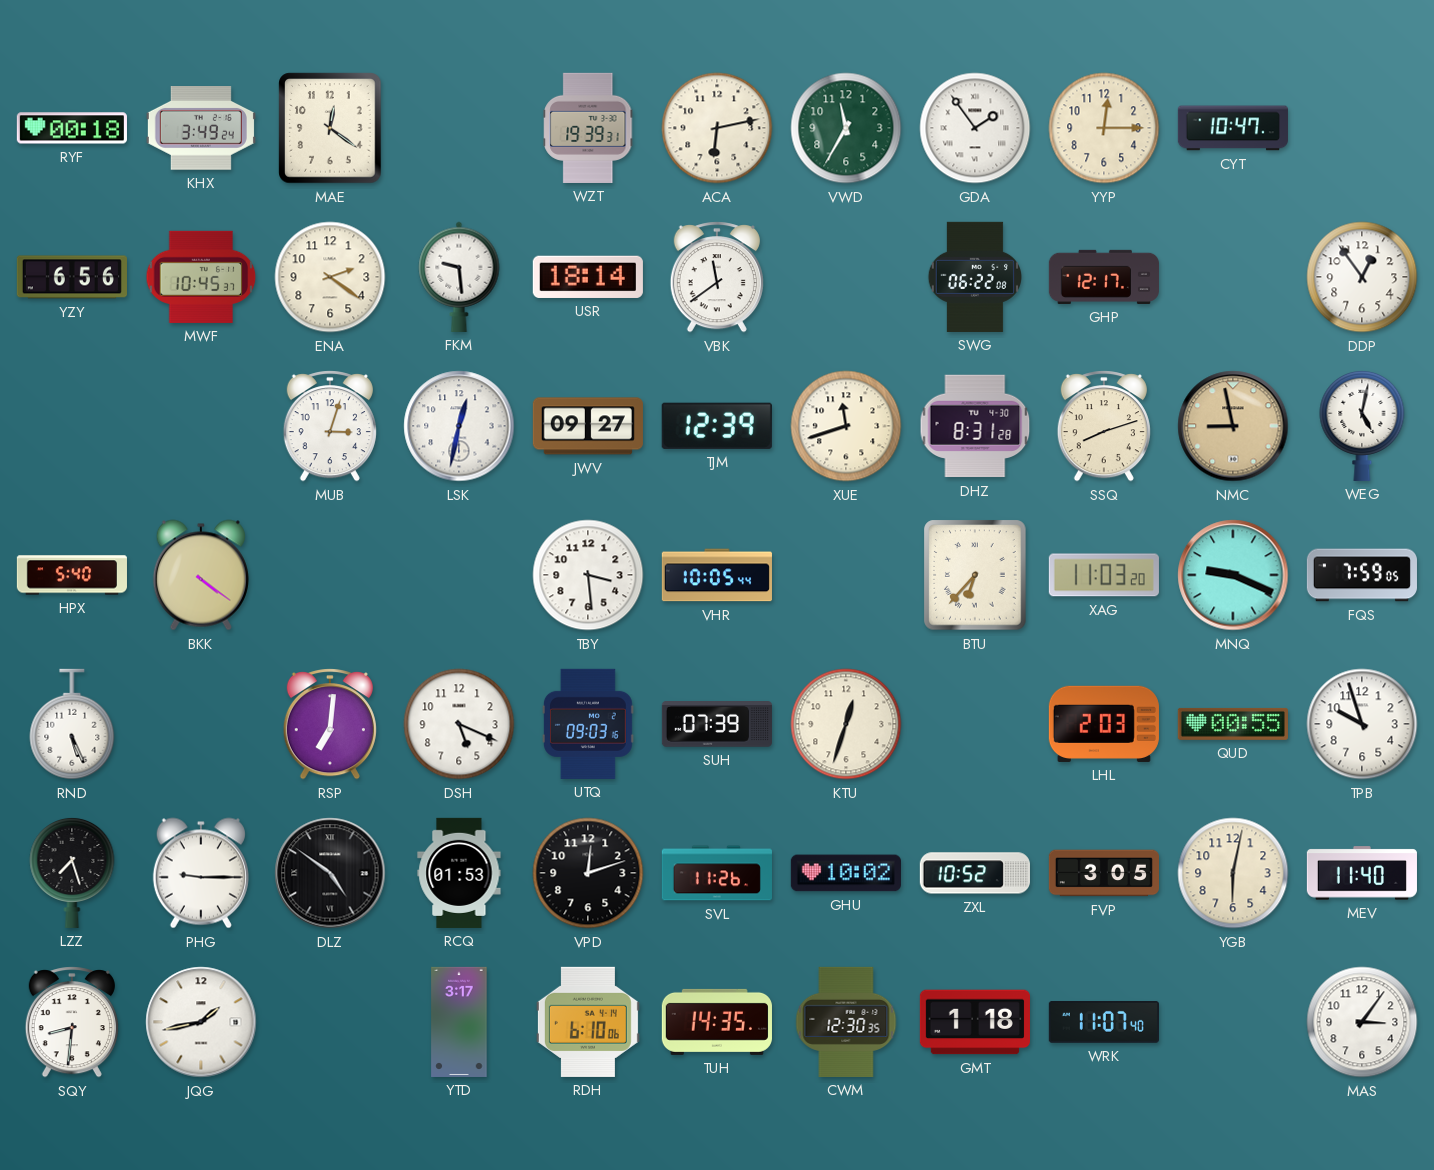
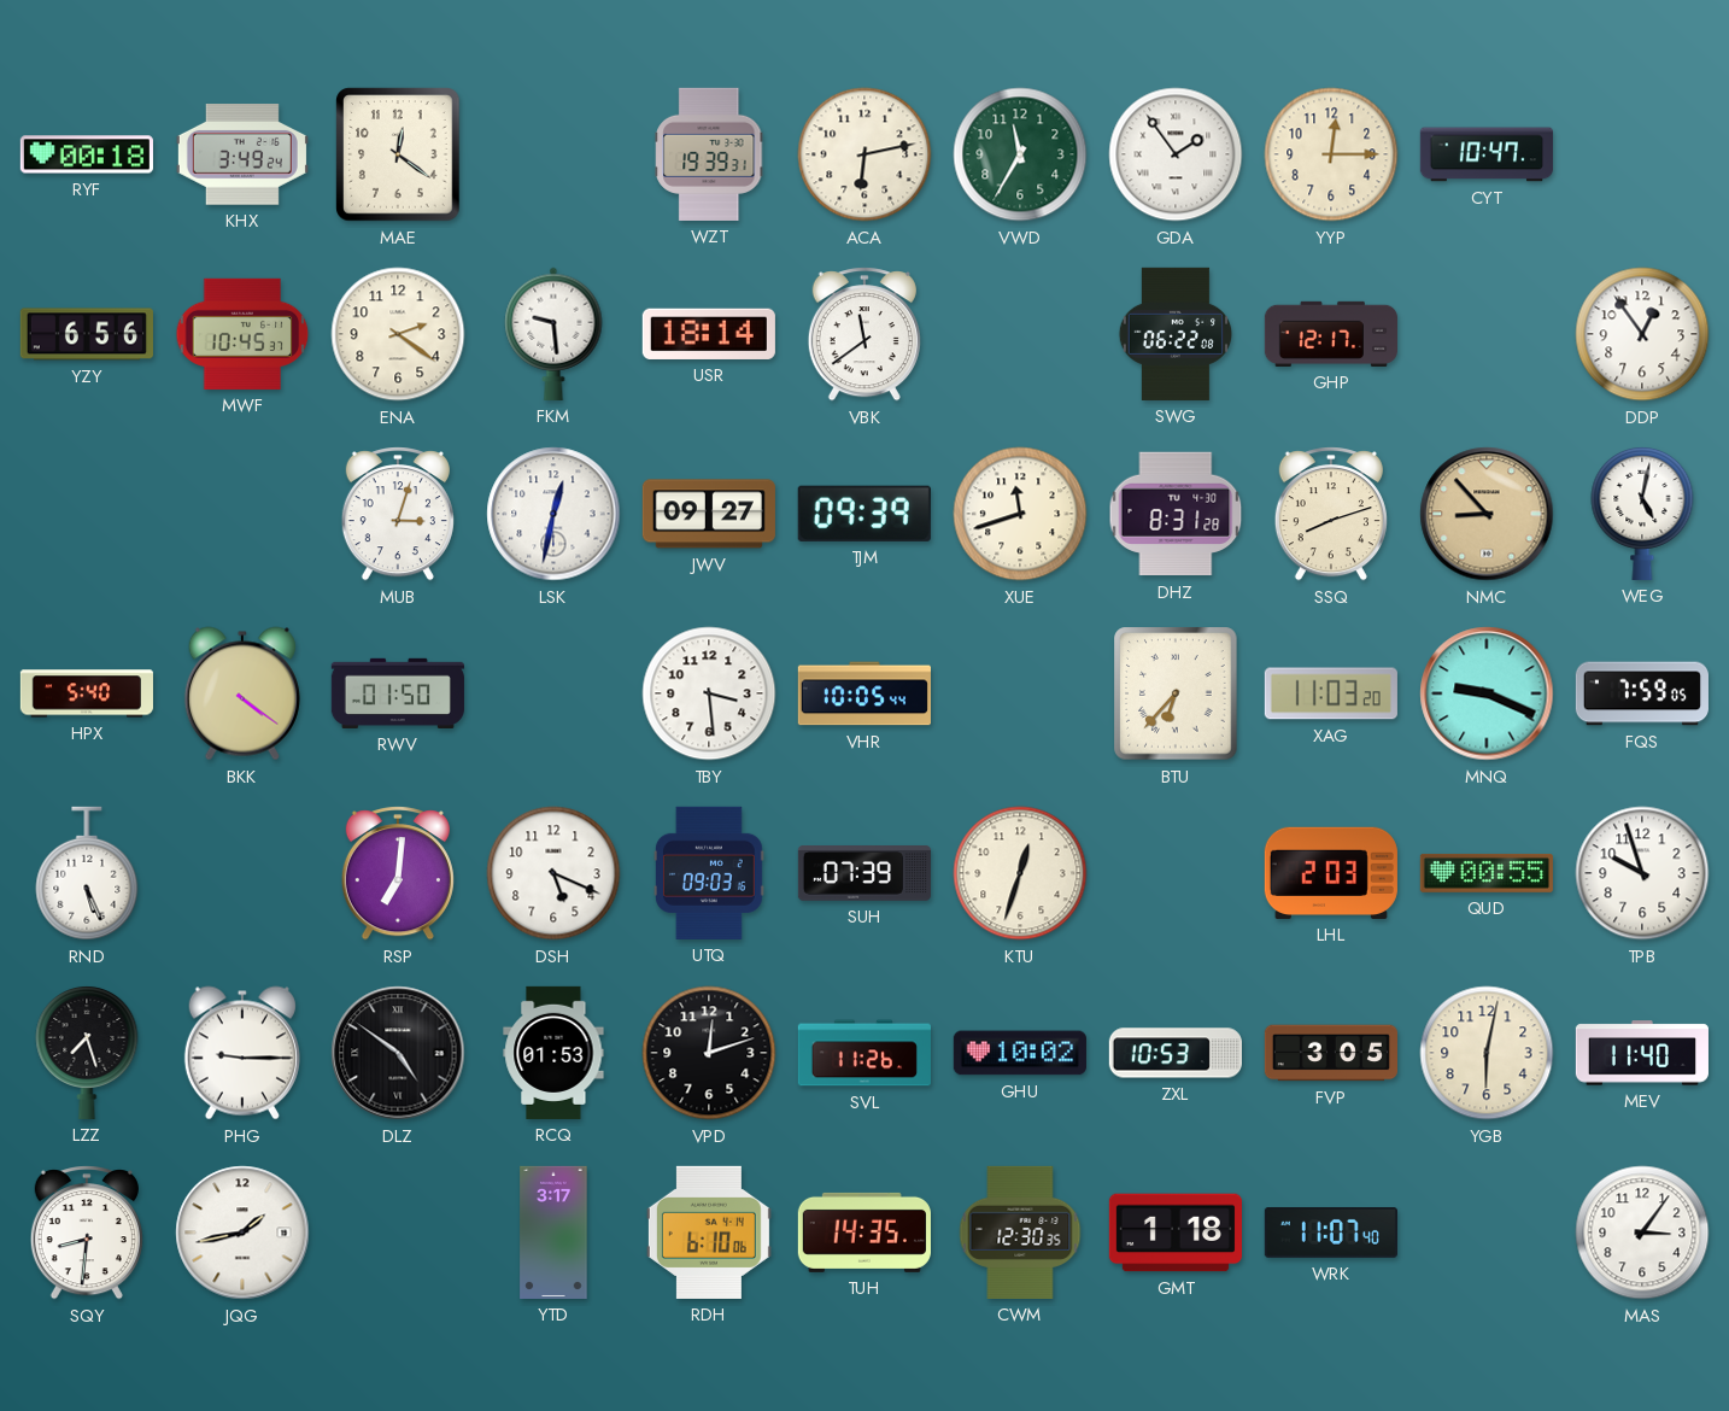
TJM: 12:39 -> 09:39 (864, 514)
NMC: 8:58 -> 8:53 (1487, 514)
RWV: none -> 01:50 (398, 693)
ZXL: 10:52 -> 10:53 (1176, 1053)
